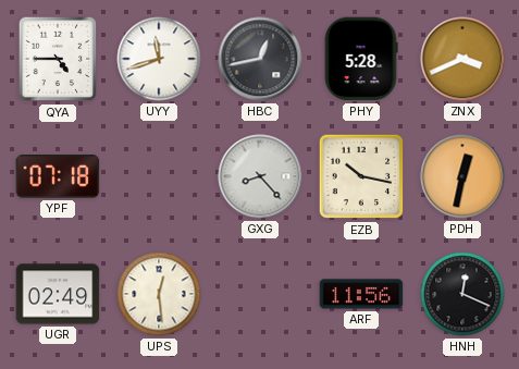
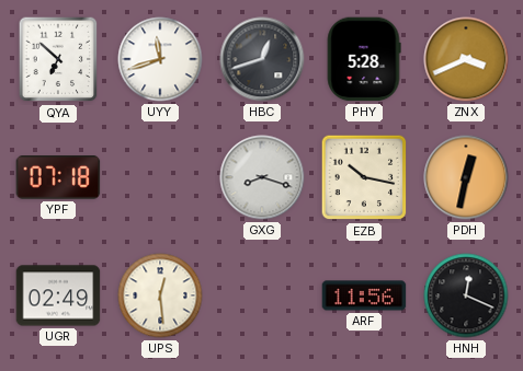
QYA: 4:45 -> 6:52 (58, 59)
HBC: 12:43 -> 12:42 (262, 59)
GXG: 8:23 -> 8:18 (262, 177)
